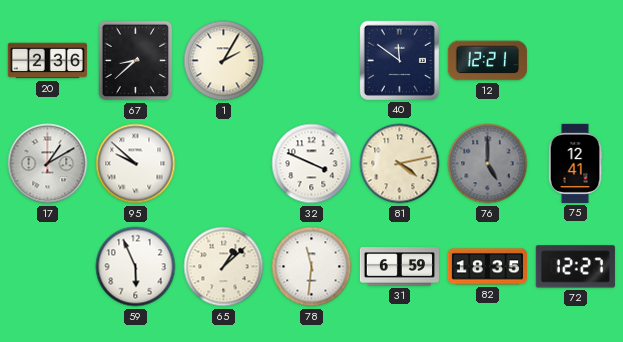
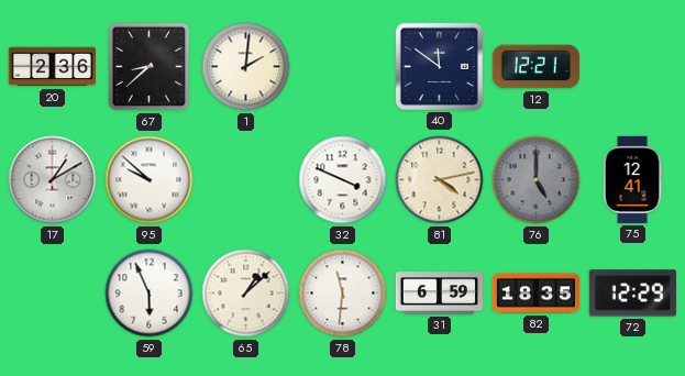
1: 2:05 -> 2:01 (246, 67)
72: 12:27 -> 12:29 (632, 294)
